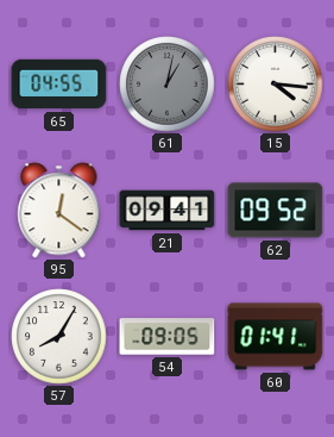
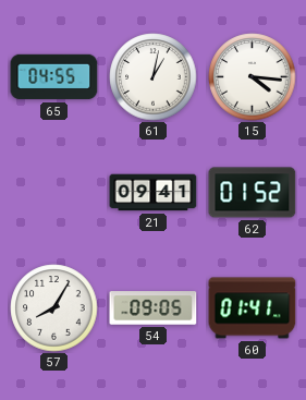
61 dial: grey -> white (154, 77)
95: 12:21 -> none (59, 211)
62: 09:52 -> 01:52 (253, 193)
